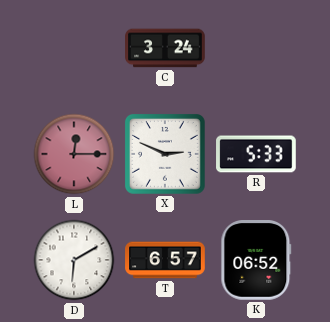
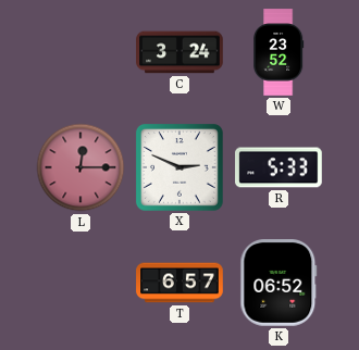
W: none -> 23:52 (280, 52)
D: 6:10 -> none (74, 260)
